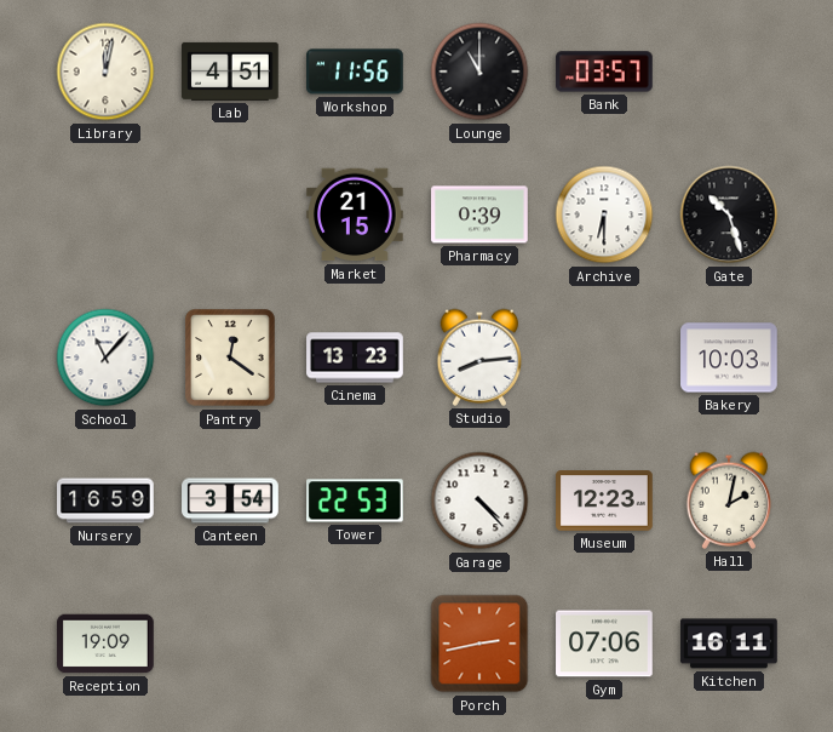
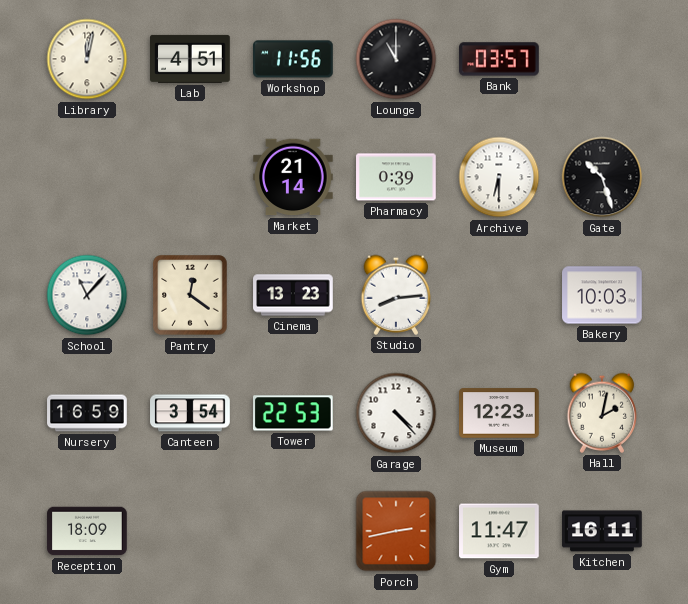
Market: 21:15 -> 21:14 (294, 177)
Reception: 19:09 -> 18:09 (87, 531)
Gym: 07:06 -> 11:47 (499, 531)
